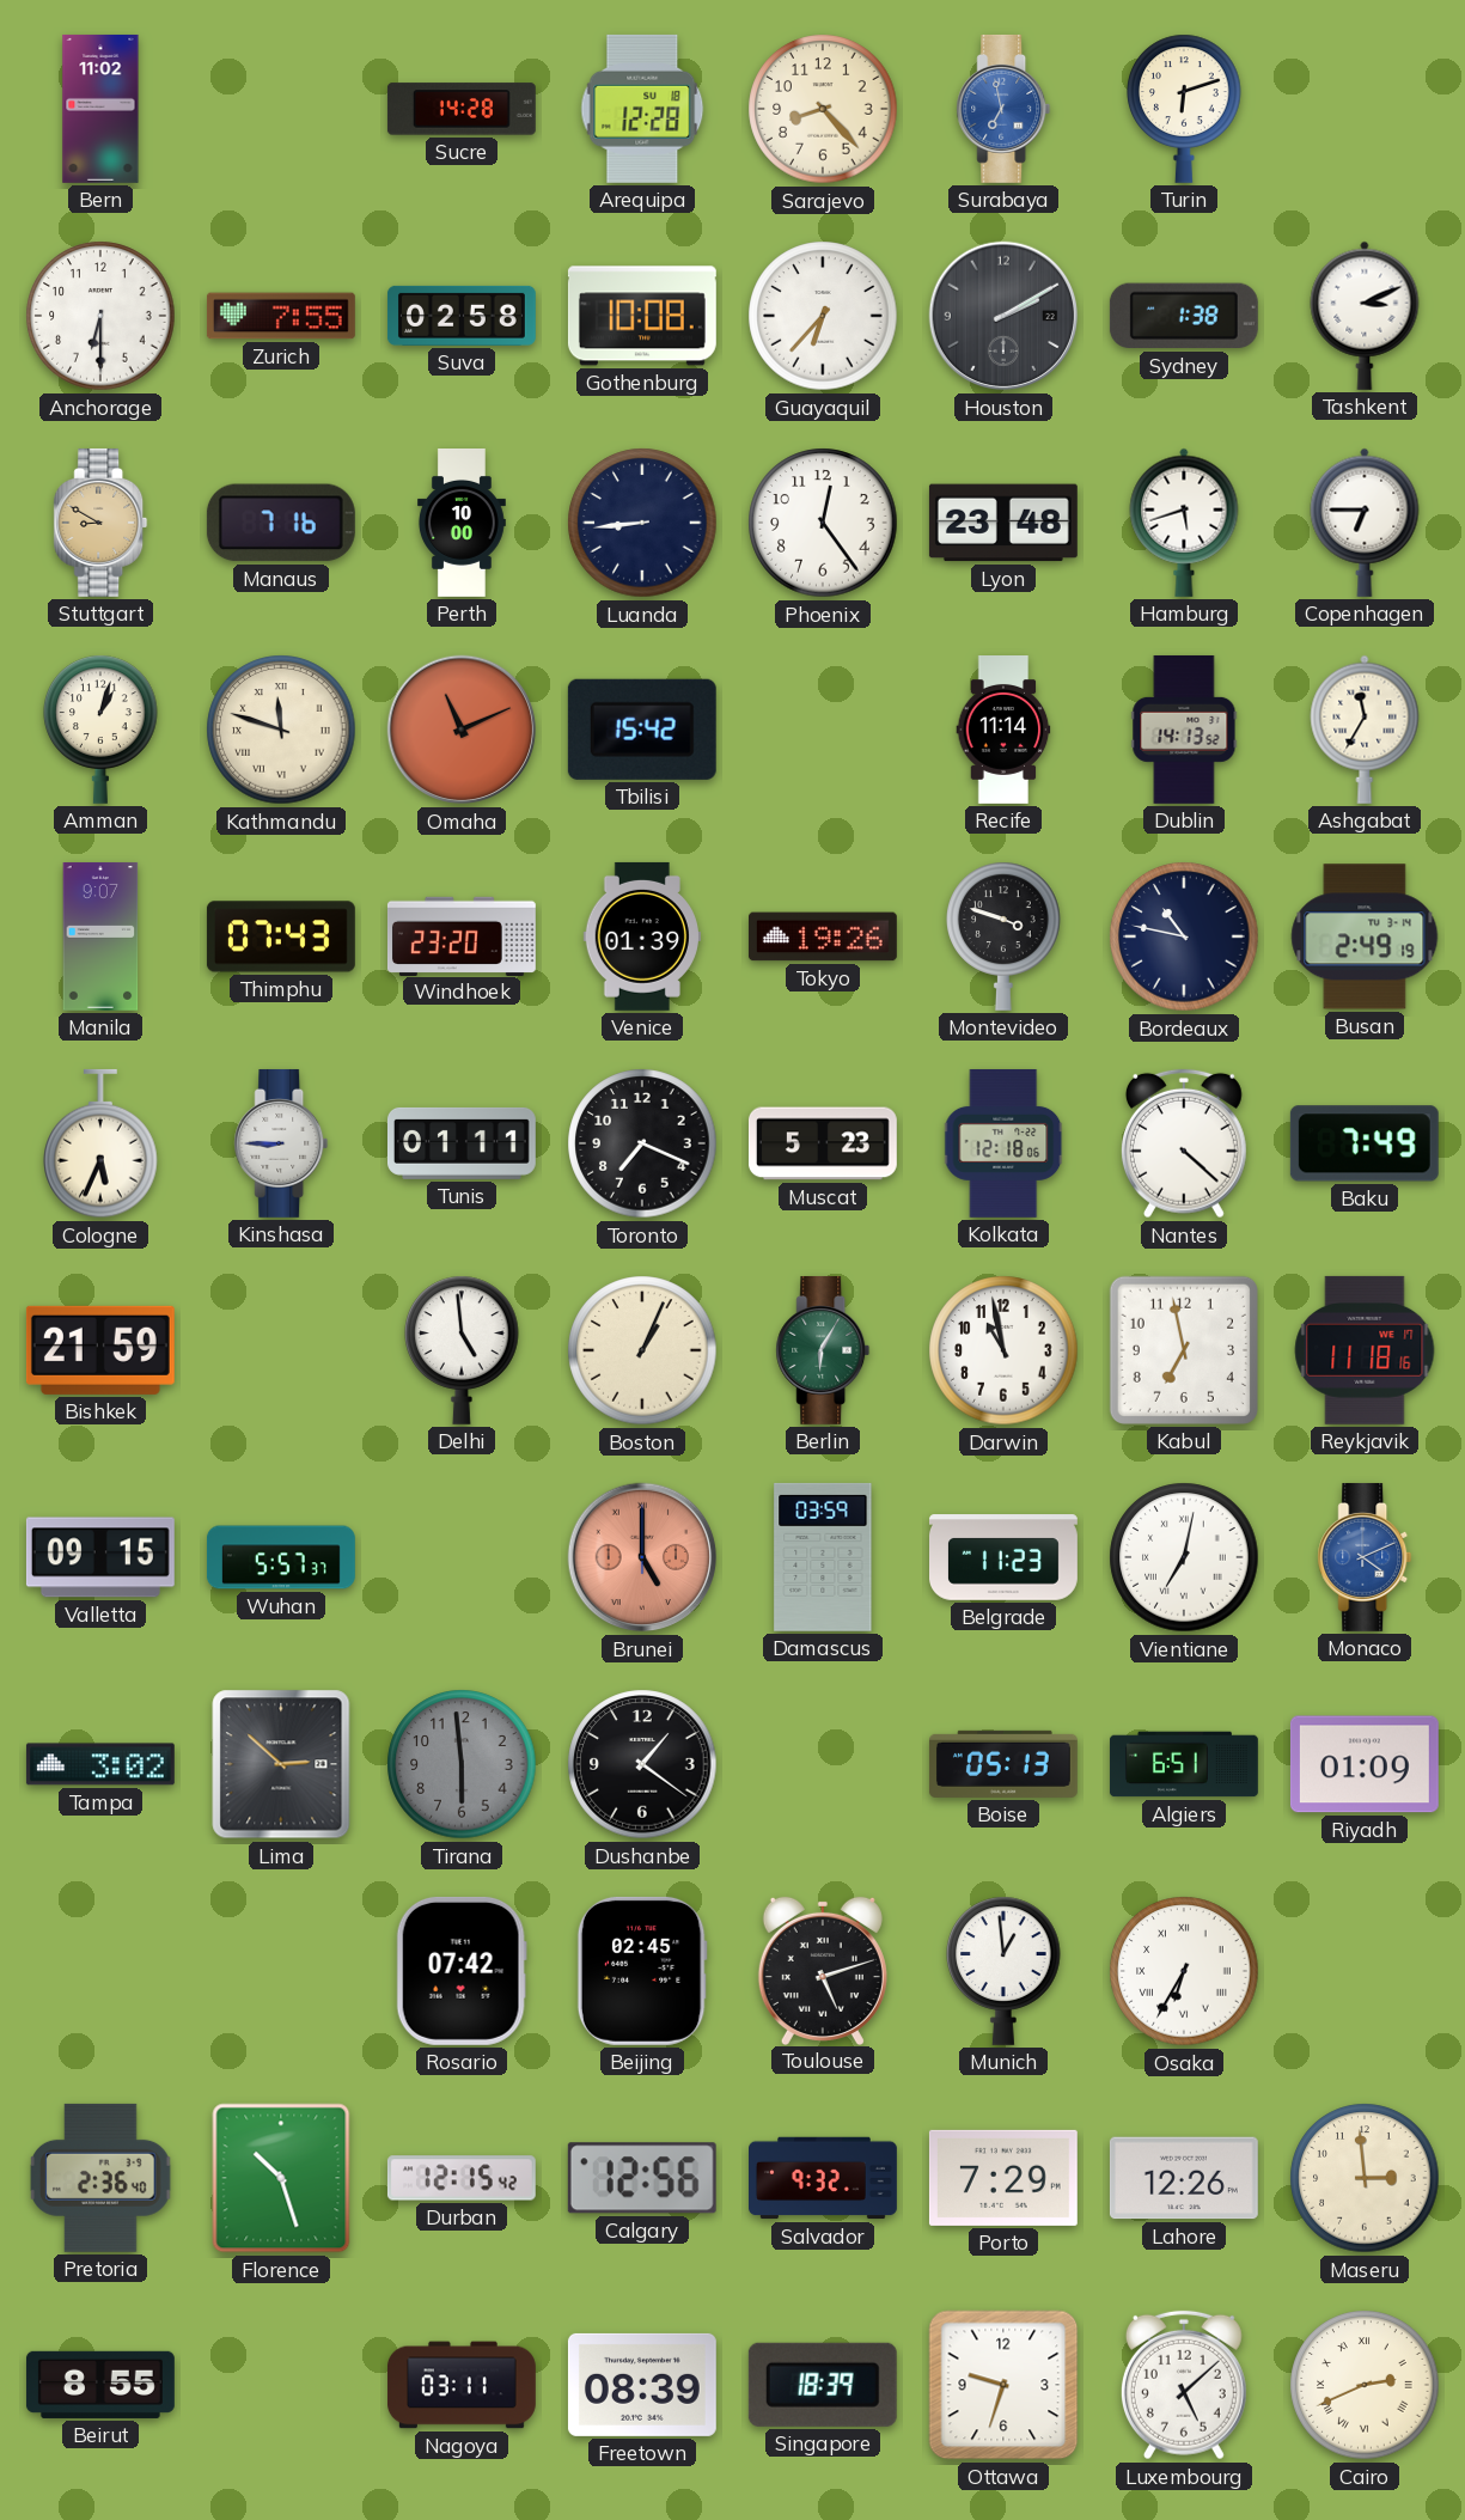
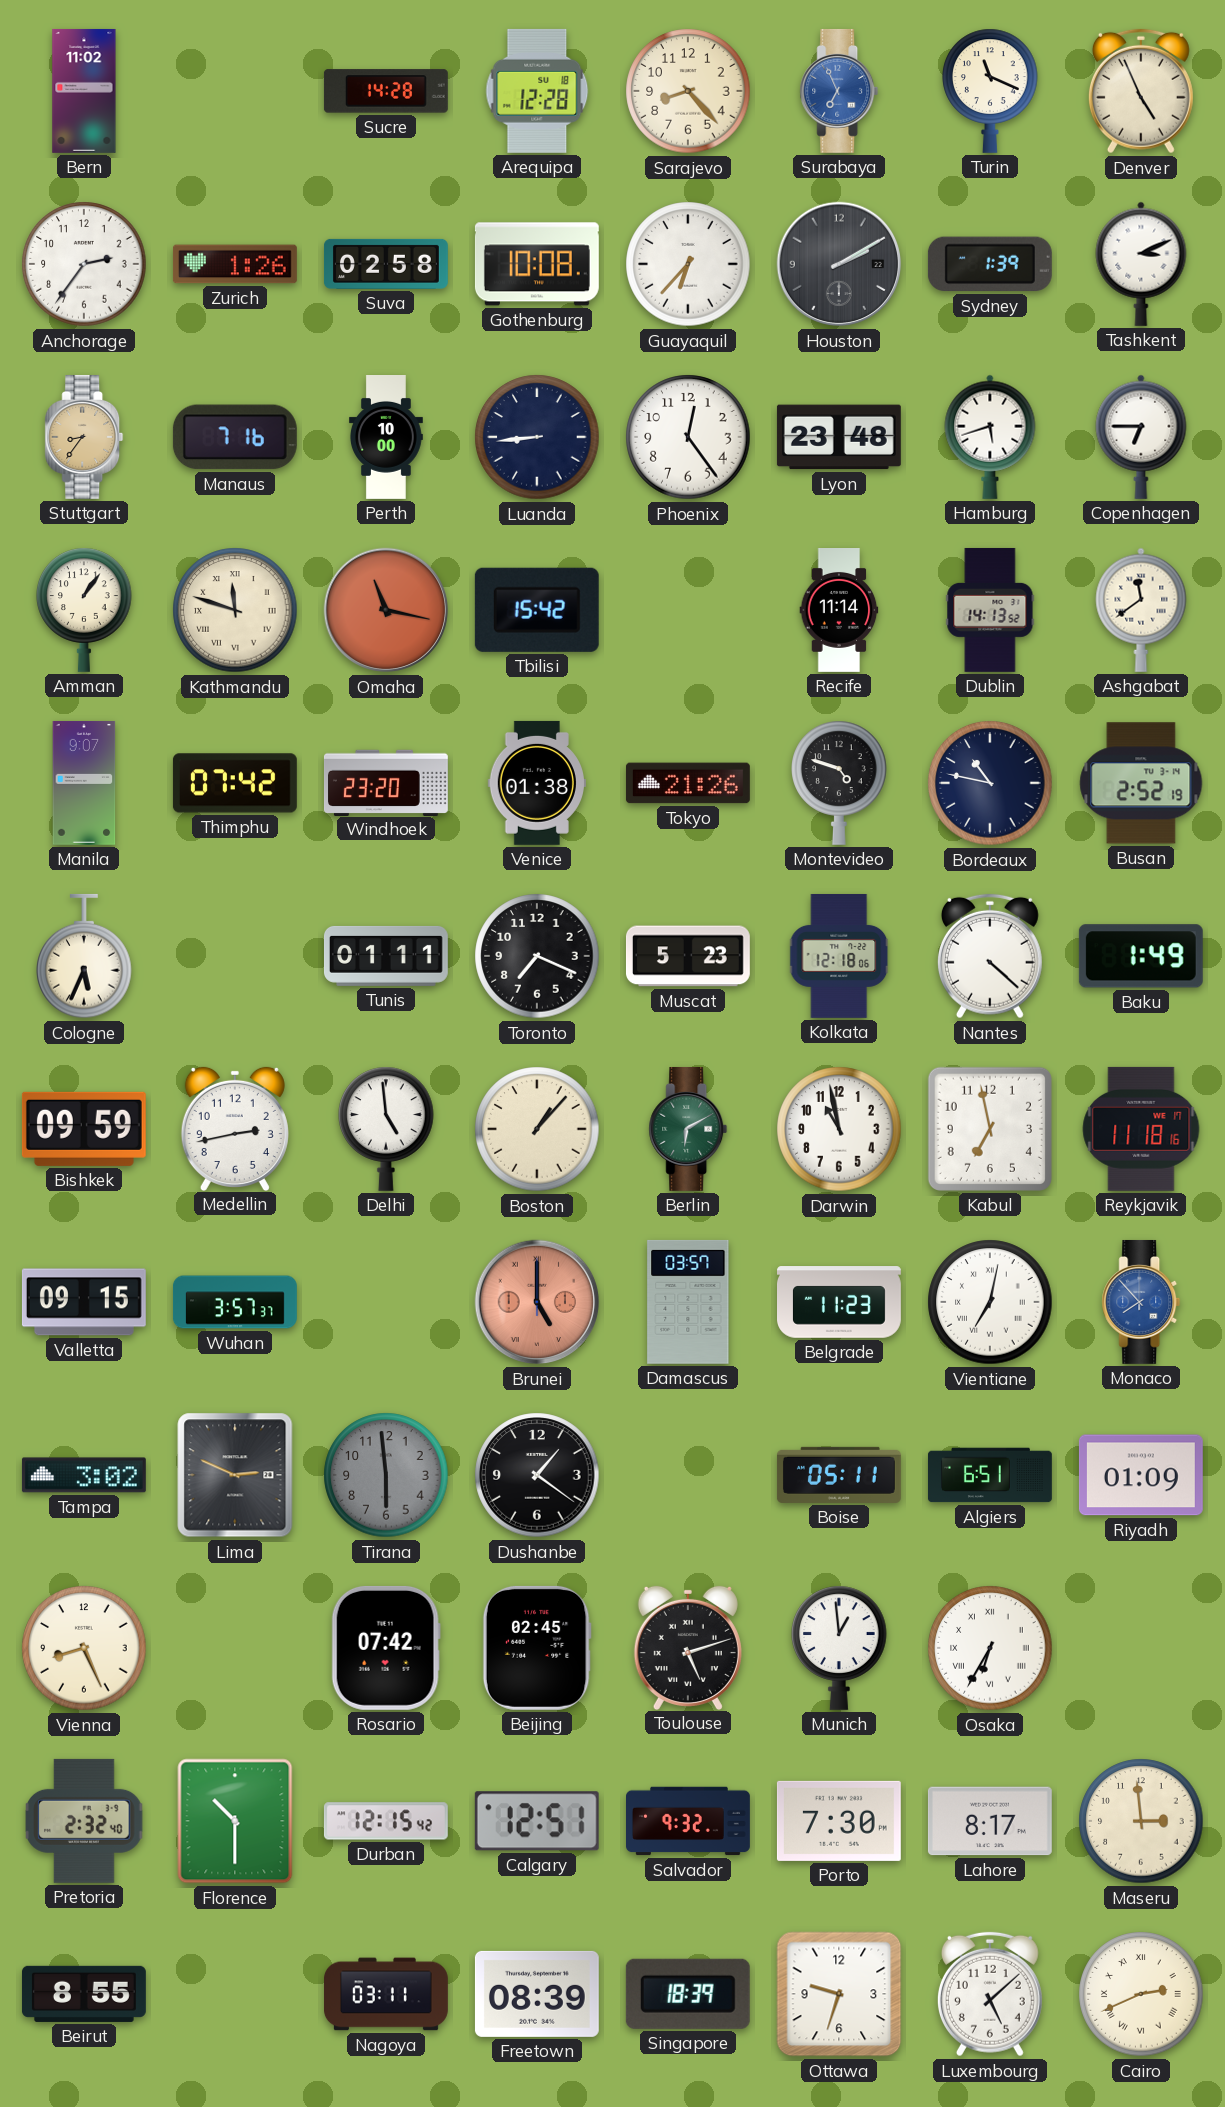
Surabaya: 6:58 -> 6:56 (839, 91)
Turin: 6:12 -> 11:19 (990, 91)
Denver: none -> 4:56 (1141, 91)
Anchorage: 6:30 -> 2:36 (84, 264)
Zurich: 7:55 -> 1:26 (235, 264)
Sydney: 1:38 -> 1:39 (990, 264)
Stuttgart: 8:50 -> 8:36 (84, 437)
Amman: 1:03 -> 1:06 (84, 610)
Omaha: 11:11 -> 11:17 (386, 610)
Ashgabat: 11:35 -> 11:39 (1141, 610)
Thimphu: 07:43 -> 07:42 (235, 783)
Venice: 01:39 -> 01:38 (537, 783)
Tokyo: 19:26 -> 21:26 (688, 783)
Montevideo: 3:48 -> 4:48 (839, 783)
Busan: 2:49 -> 2:52 (1141, 783)
Kinshasa: 8:45 -> none (281, 1143)
Baku: 7:49 -> 1:49 (1141, 956)
Bishkek: 21:59 -> 09:59 (84, 1129)
Medellin: none -> 2:43 (235, 1128)
Boston: 1:04 -> 1:07 (537, 1129)
Berlin: 6:05 -> 6:10 (688, 1129)
Wuhan: 5:57 -> 3:57 (235, 1302)
Damascus: 03:59 -> 03:57 (688, 1302)
Monaco: 4:11 -> 7:53 (1141, 1302)
Lima: 2:52 -> 2:49 (235, 1475)
Boise: 05:13 -> 05:11 (839, 1475)
Vienna: none -> 8:26 (84, 1648)
Pretoria: 2:36 -> 2:32 (84, 1821)
Florence: 10:27 -> 10:30 (235, 1821)
Calgary: 12:56 -> 12:51 (537, 1821)
Porto: 7:29 -> 7:30 (839, 1821)
Lahore: 12:26 -> 8:17 (990, 1821)
